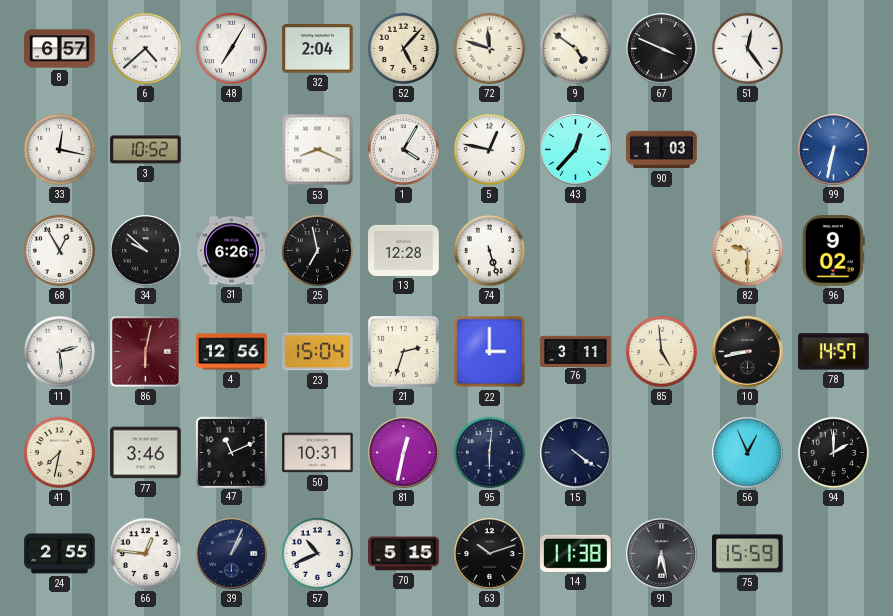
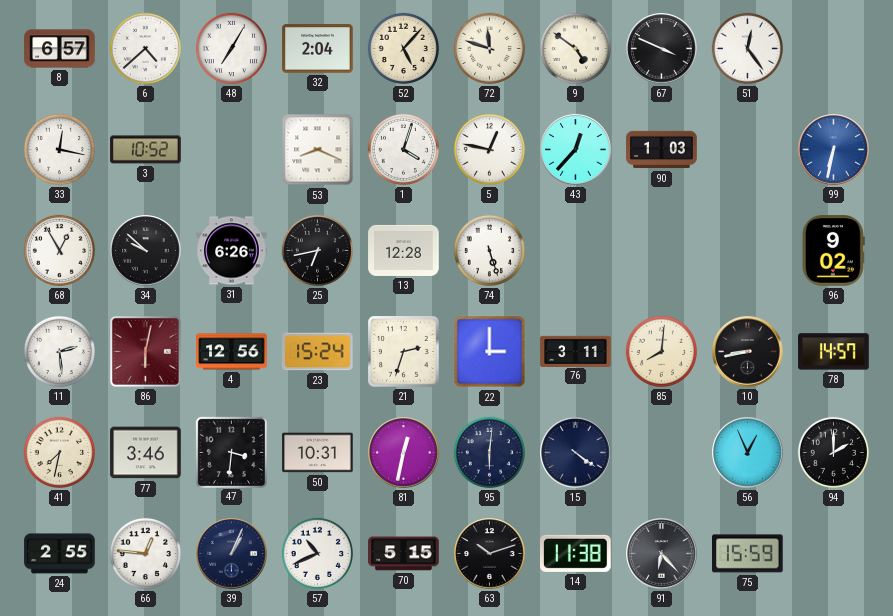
1: 4:05 -> 4:03 (403, 149)
25: 6:58 -> 6:43 (317, 250)
82: 9:30 -> none (747, 250)
23: 15:04 -> 15:24 (318, 352)
85: 4:59 -> 8:01 (661, 351)
47: 11:11 -> 3:31 (231, 452)
91: 6:28 -> 6:23 (662, 554)
